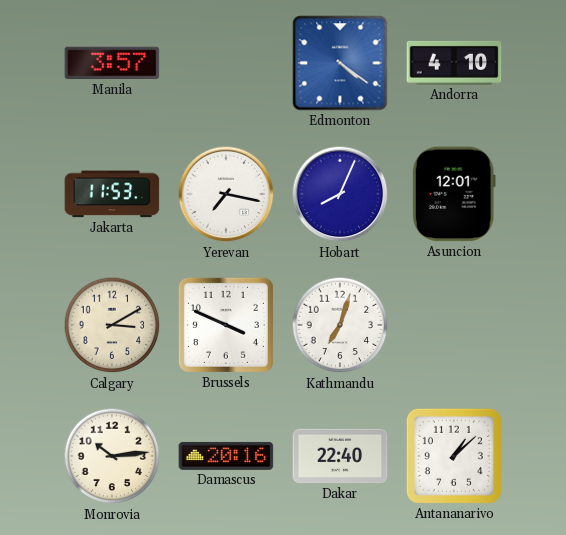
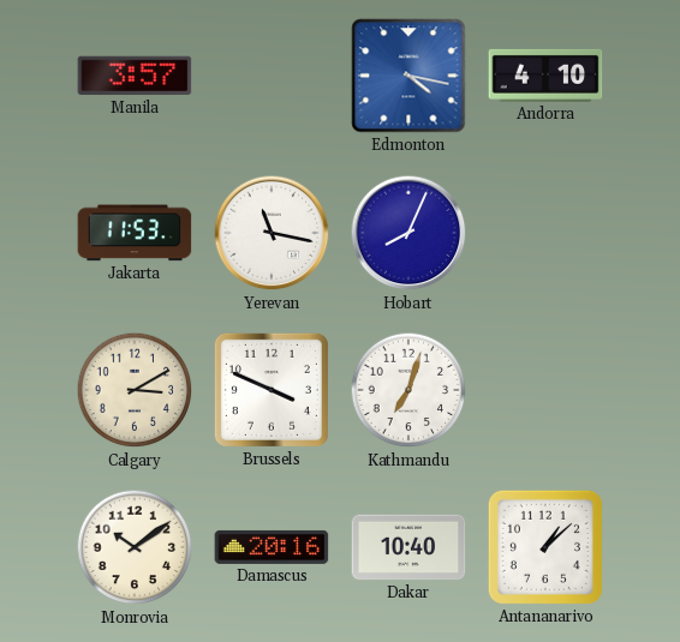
Edmonton: 4:21 -> 4:17 (408, 76)
Yerevan: 7:17 -> 11:17 (272, 233)
Asuncion: 12:01 -> none (454, 194)
Monrovia: 10:14 -> 10:09 (135, 547)
Dakar: 22:40 -> 10:40 (408, 547)
